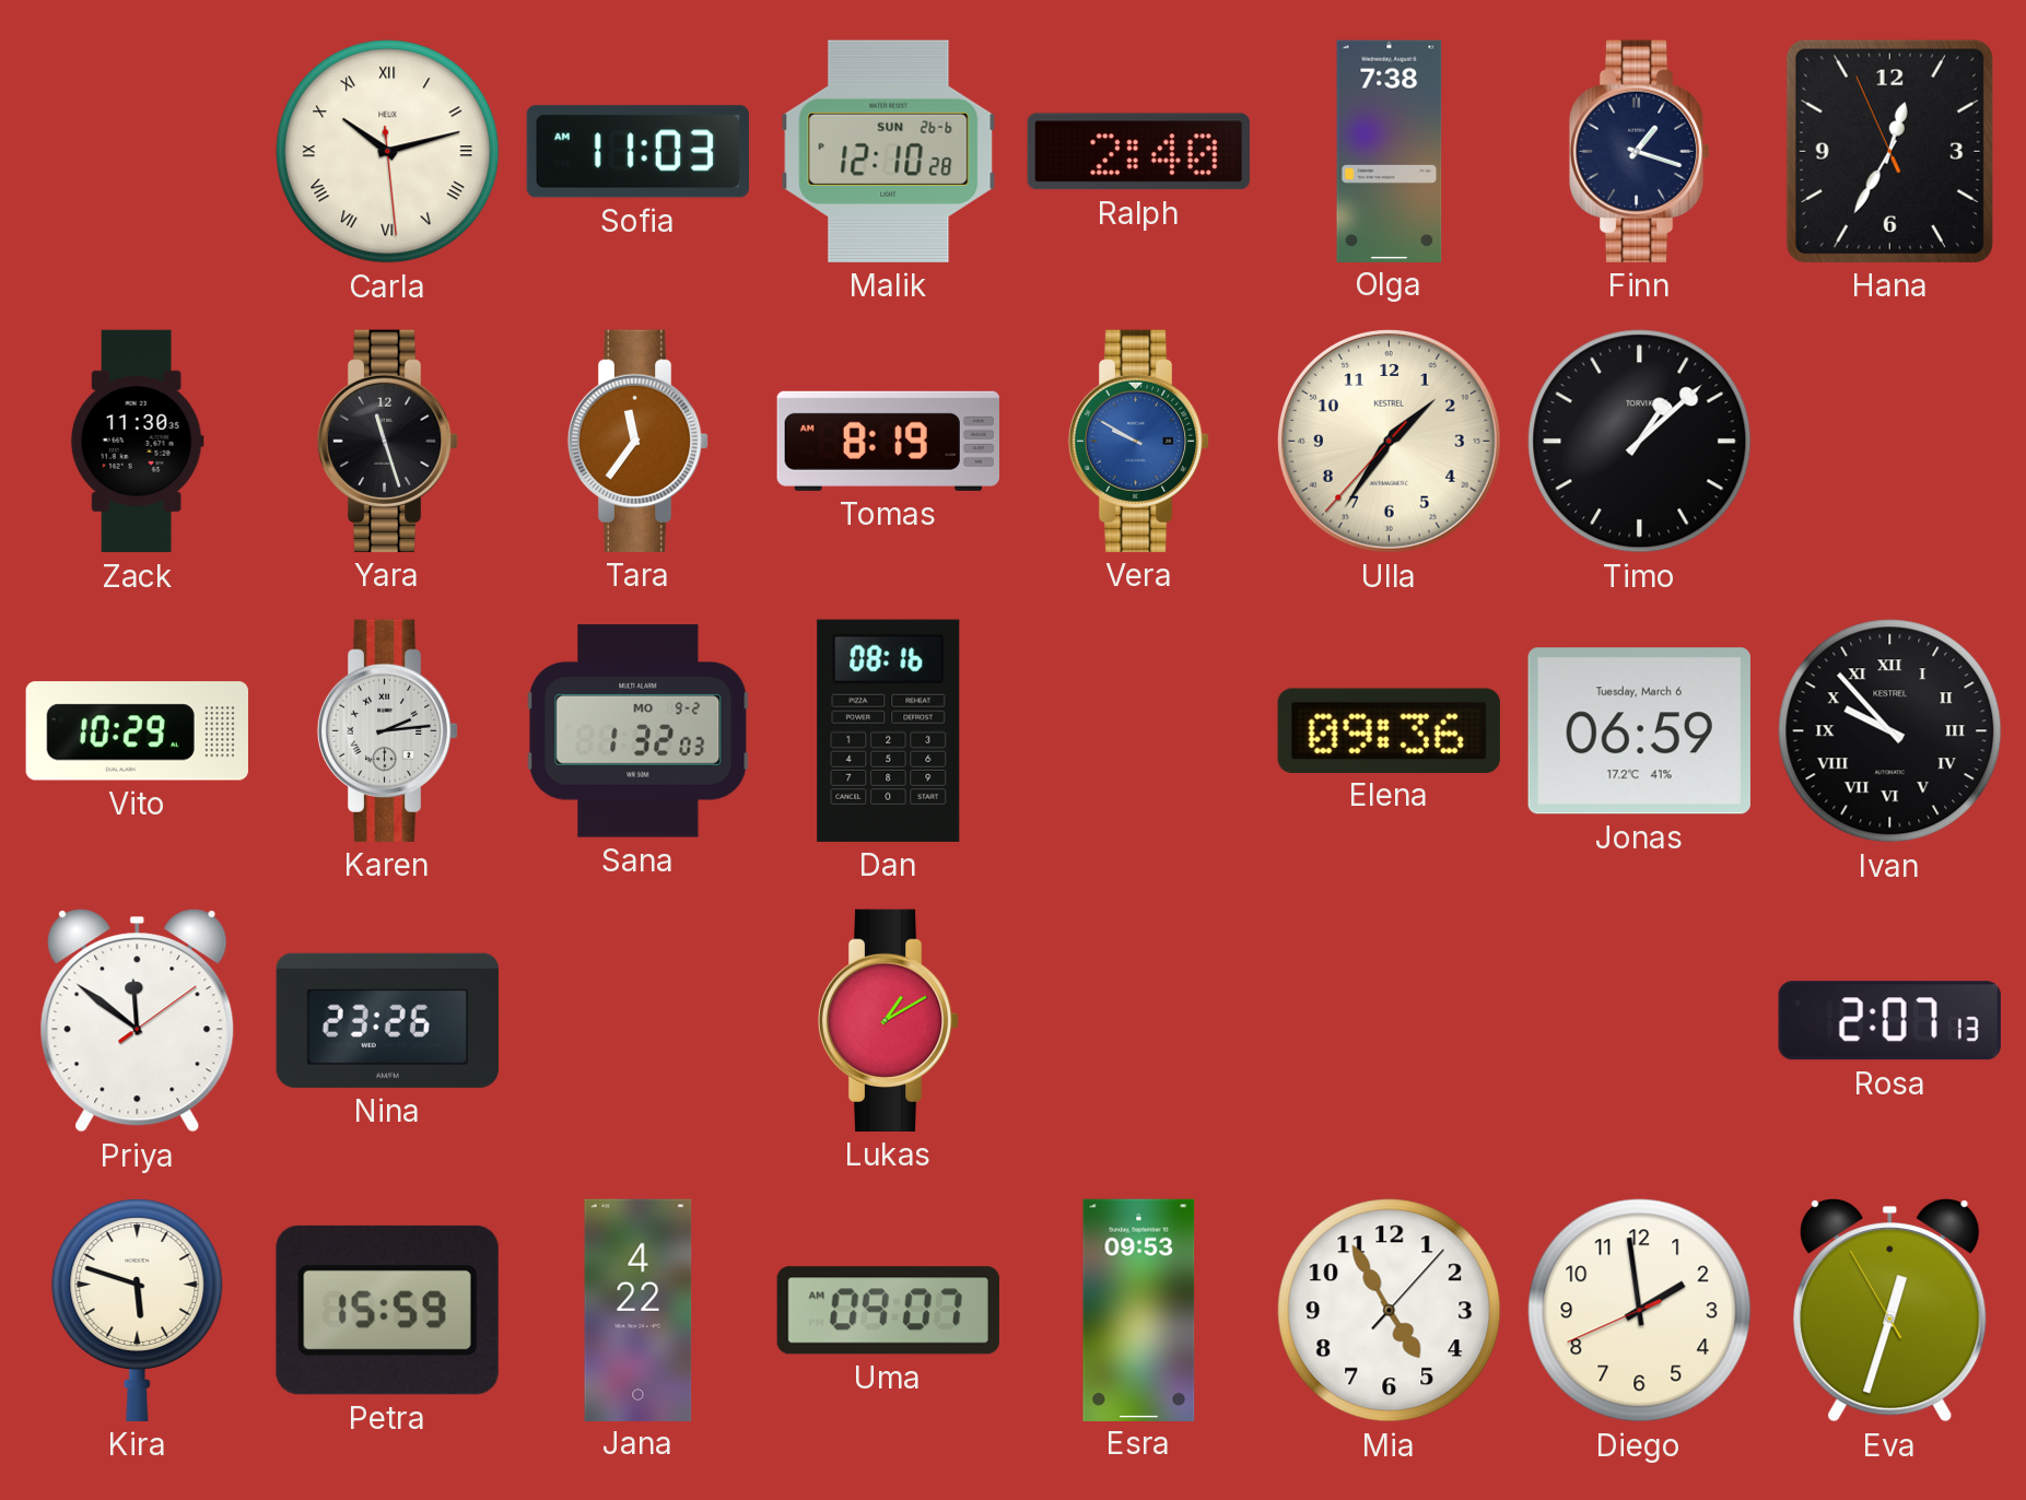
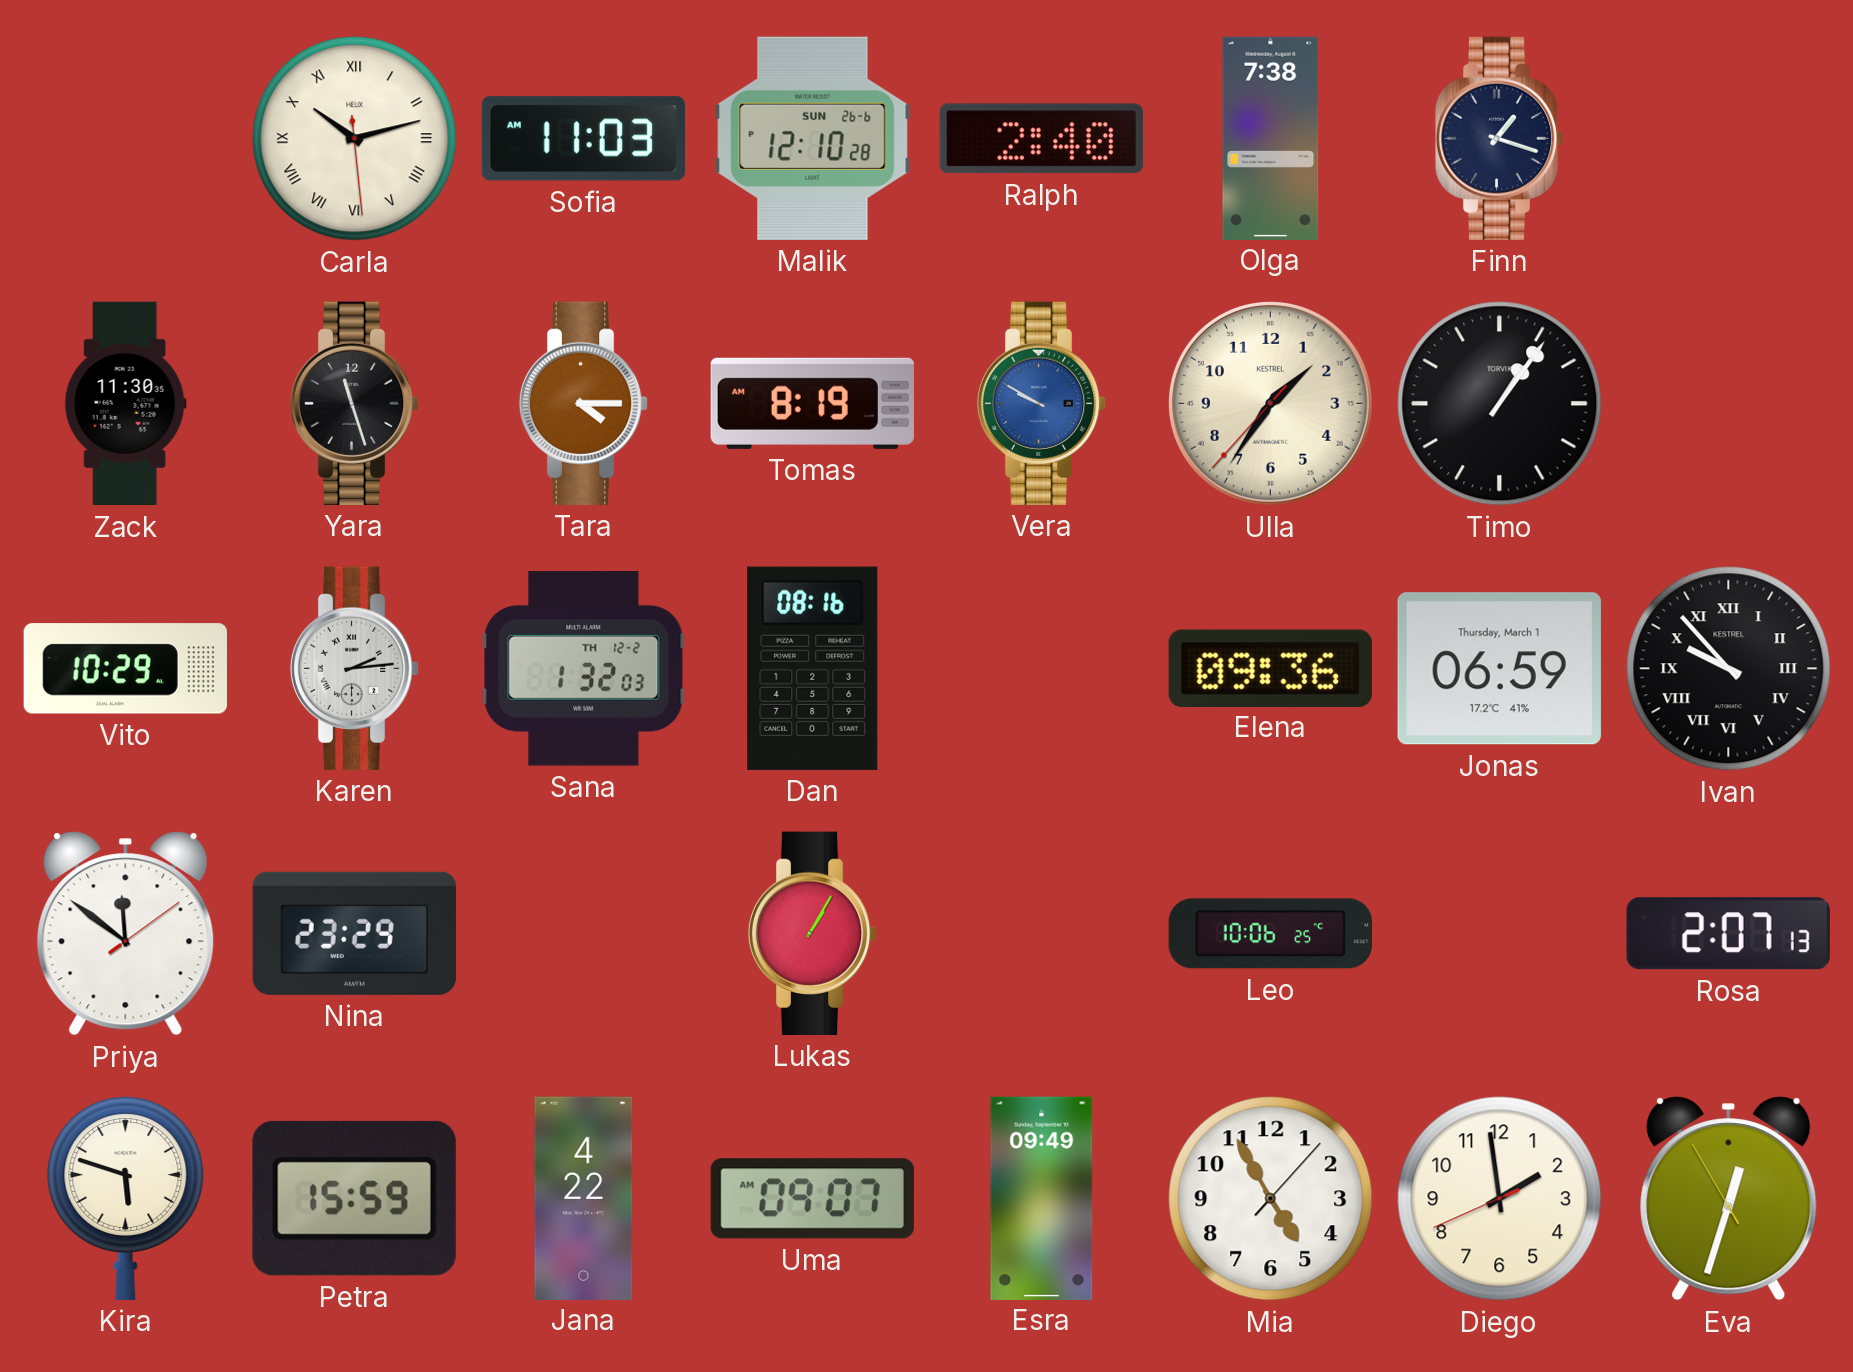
Hana: 12:34 -> none (1889, 151)
Tara: 11:36 -> 4:15 (584, 403)
Timo: 1:08 -> 1:06 (1500, 404)
Sana date: MO 9-2 -> TH 12-2 (584, 669)
Jonas date: Tuesday, March 6 -> Thursday, March 1 (1499, 669)
Nina: 23:26 -> 23:29 (354, 933)
Lukas: 1:10 -> 1:05 (813, 933)
Leo: none -> 10:06 (1270, 934)
Esra: 09:53 -> 09:49 (1042, 1198)
